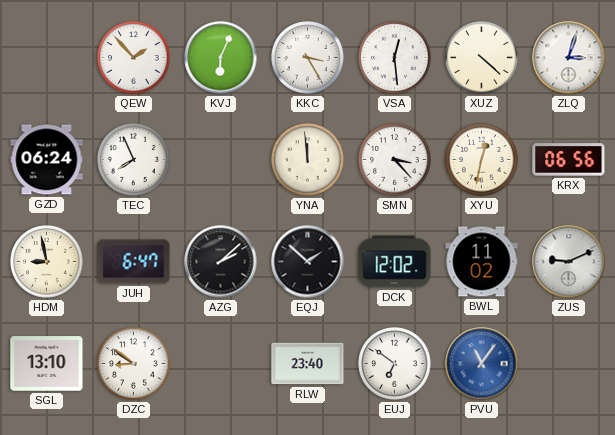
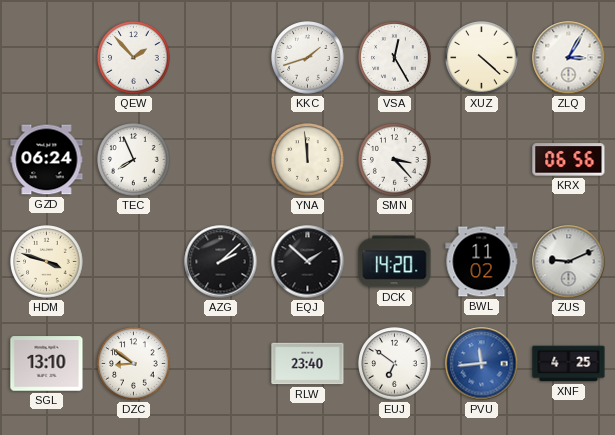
KVJ: 6:04 -> none (221, 58)
KKC: 3:25 -> 1:42 (308, 58)
VSA: 12:29 -> 12:25 (395, 58)
ZLQ: 3:03 -> 3:05 (569, 58)
XYU: 12:32 -> none (482, 160)
HDM: 8:58 -> 3:48 (47, 262)
JUH: 6:47 -> none (134, 262)
DCK: 12:02 -> 14:20 (395, 262)
PVU: 11:06 -> 11:44 (482, 364)
XNF: none -> 4:25 (569, 364)
